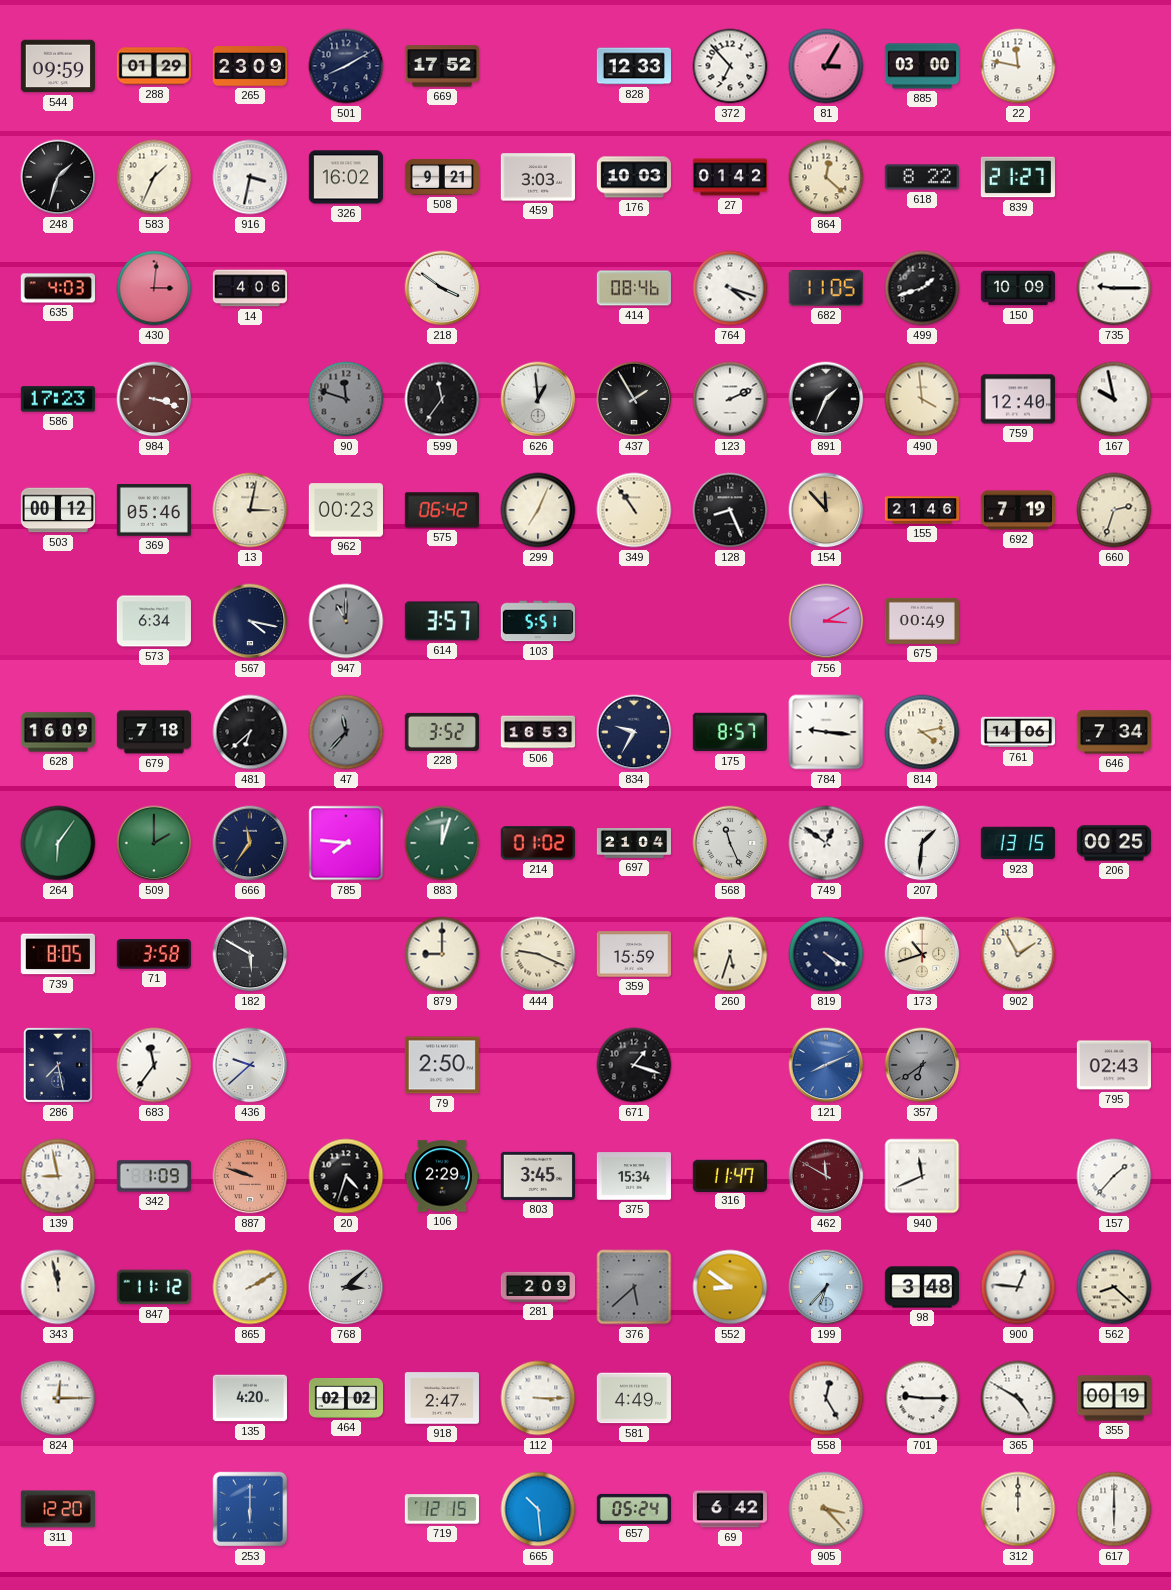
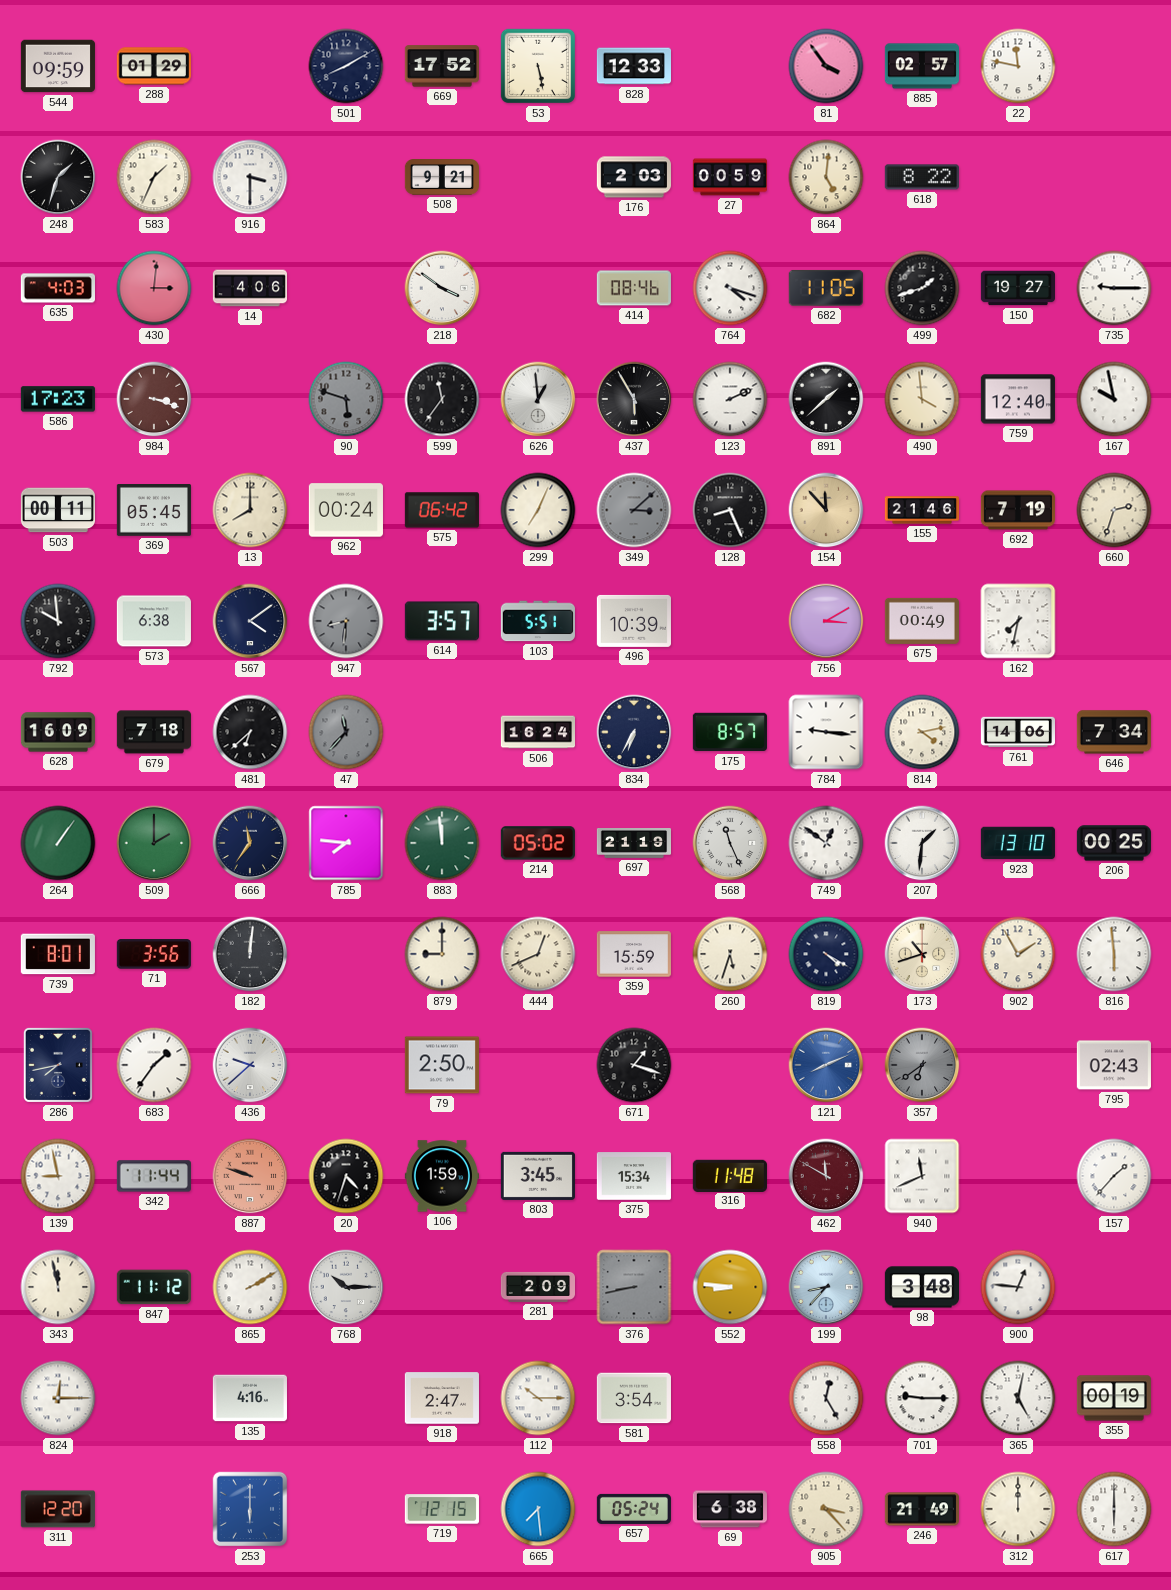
265: 23:09 -> none (250, 67)
53: none -> 5:28 (538, 66)
372: 6:53 -> none (730, 66)
81: 3:05 -> 3:54 (826, 66)
885: 03:00 -> 02:57 (922, 66)
916: 3:32 -> 3:30 (250, 177)
326: 16:02 -> none (346, 177)
459: 3:03 -> none (538, 177)
176: 10:03 -> 2:03 (634, 177)
27: 01:42 -> 00:59 (729, 177)
864: 12:22 -> 5:01 (826, 177)
839: 21:27 -> none (1018, 177)
150: 10:09 -> 19:27 (1017, 288)
90: 11:48 -> 5:48 (346, 399)
437: 1:55 -> 5:55 (634, 399)
891: 1:34 -> 1:38 (826, 399)
503: 00:12 -> 00:11 (57, 510)
369: 05:46 -> 05:45 (154, 511)
13: 3:02 -> 8:00 (250, 510)
962: 00:23 -> 00:24 (346, 510)
349: 10:54 -> 3:08 (634, 510)
349 dial: cream -> grey (634, 510)
792: none -> 9:59 (58, 621)
573: 6:34 -> 6:38 (154, 621)
567: 4:17 -> 4:09 (250, 621)
947: 11:00 -> 8:31 (346, 621)
496: none -> 10:39 (634, 621)
162: none -> 7:32 (1018, 621)
228: 3:52 -> none (442, 732)
506: 16:53 -> 16:24 (537, 732)
834: 9:35 -> 6:35 (634, 732)
264: 6:06 -> 1:06 (58, 843)
883: 12:03 -> 11:59 (442, 843)
214: 01:02 -> 05:02 (538, 843)
697: 21:04 -> 21:19 (633, 844)
923: 13:15 -> 13:10 (1018, 843)
739: 8:05 -> 8:01 (58, 954)
71: 3:58 -> 3:56 (154, 954)
182: 5:50 -> 12:01 (250, 954)
444: 9:19 -> 12:41 (538, 954)
816: none -> 5:59 (1114, 954)
286: 7:28 -> 7:43 (58, 1065)
683: 11:36 -> 1:36 (154, 1065)
342: 1:09 -> 11:44 (154, 1176)
106: 2:29 -> 1:59 (442, 1176)
316: 11:47 -> 11:48 (730, 1175)
768: 3:08 -> 10:15 (346, 1287)
376: 5:38 -> 8:43 (634, 1287)
552: 8:51 -> 8:46 (730, 1287)
199: 6:37 -> 8:37 (826, 1287)
562: 8:22 -> none (1114, 1287)
135: 4:20 -> 4:16 (250, 1398)
464: 02:02 -> none (345, 1399)
112: 3:15 -> 10:15 (538, 1398)
581: 4:49 -> 3:54 (634, 1398)
365: 4:50 -> 5:02 (1018, 1398)
665: 10:29 -> 7:29 (538, 1509)
69: 6:42 -> 6:38 (730, 1509)
246: none -> 21:49 (922, 1509)
